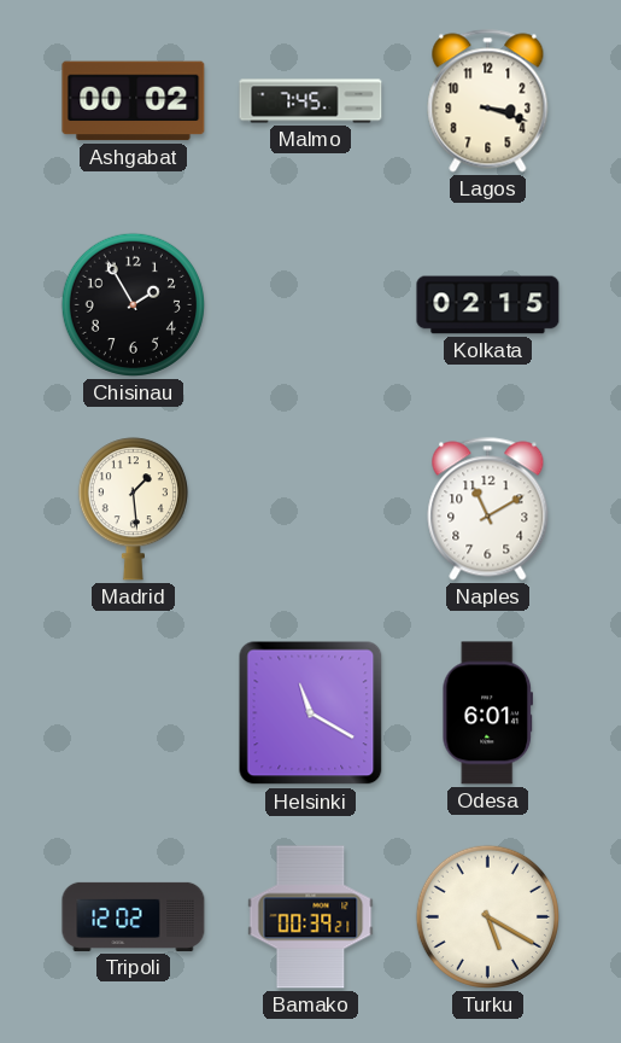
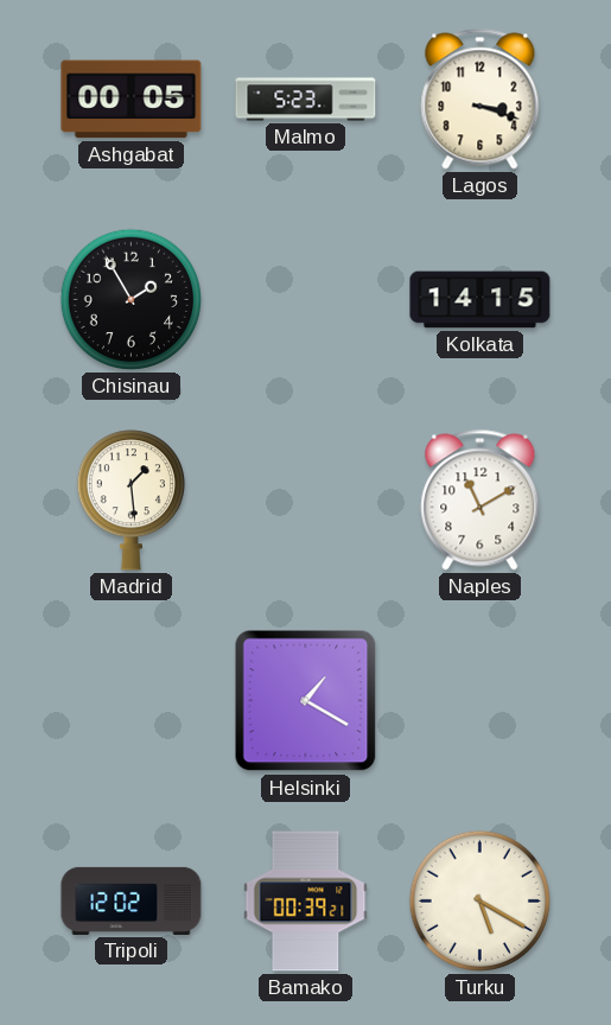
Ashgabat: 00:02 -> 00:05 (132, 100)
Malmo: 7:45 -> 5:23 (306, 100)
Kolkata: 02:15 -> 14:15 (480, 300)
Helsinki: 11:20 -> 1:20 (306, 701)
Odesa: 6:01 -> none (487, 713)
